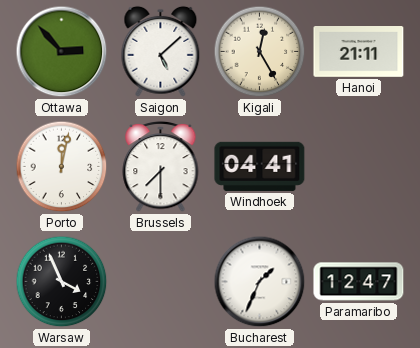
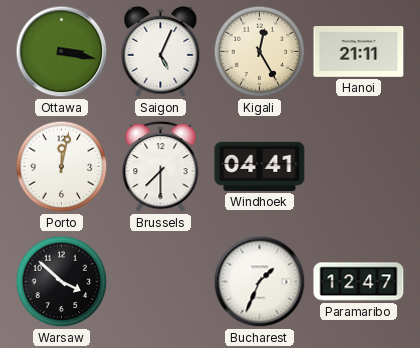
Ottawa: 2:53 -> 3:17 (62, 52)
Saigon: 5:08 -> 5:04 (161, 51)
Warsaw: 3:56 -> 3:52 (62, 282)
